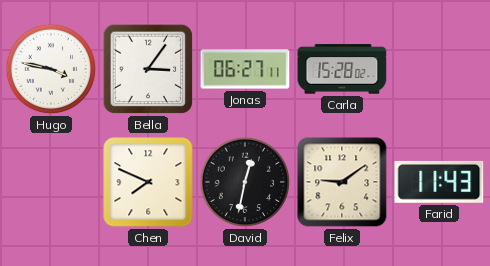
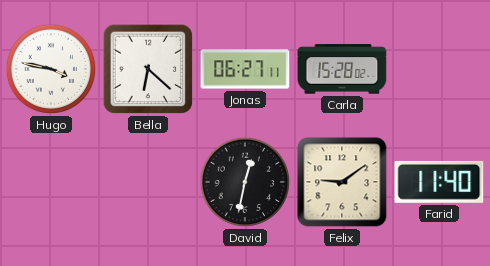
Bella: 3:06 -> 6:22 (148, 69)
Chen: 7:49 -> none (148, 182)
Farid: 11:43 -> 11:40 (439, 182)
